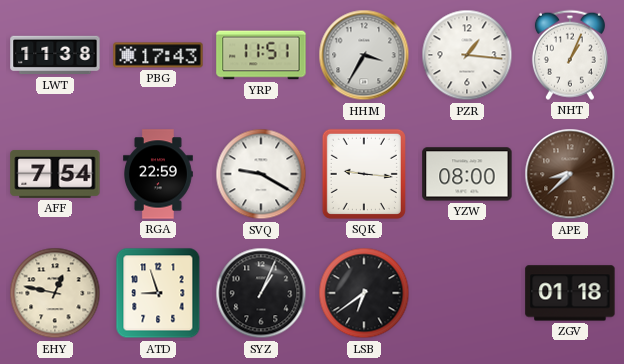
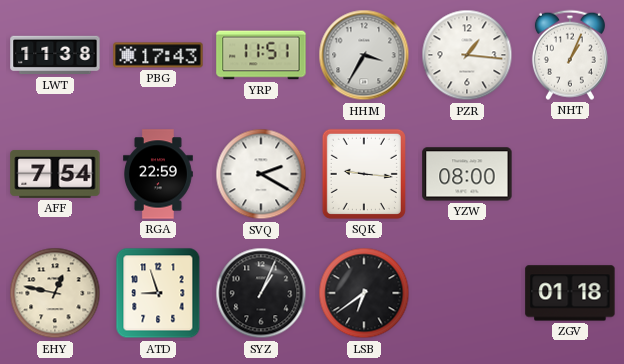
SVQ: 9:20 -> 2:20 (261, 174)
APE: 8:38 -> none (570, 174)
